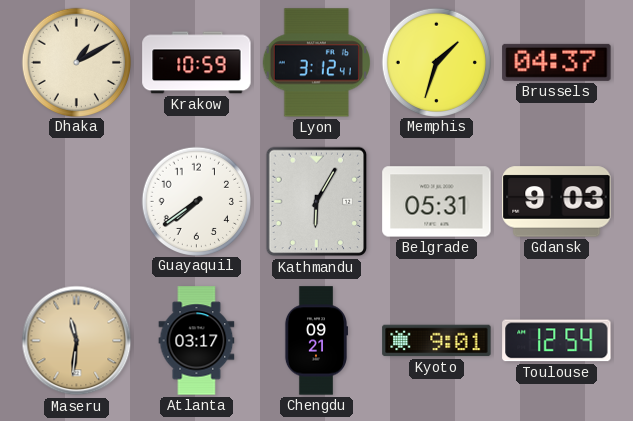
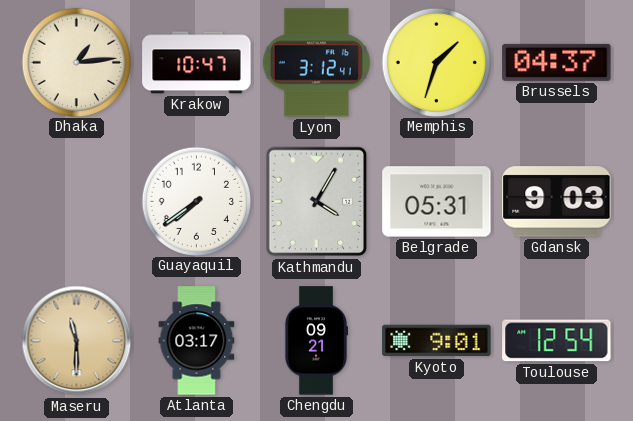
Dhaka: 1:10 -> 1:14 (76, 62)
Krakow: 10:59 -> 10:47 (197, 63)
Kathmandu: 6:05 -> 4:05 (317, 202)
Maseru: 11:31 -> 11:30 (77, 341)
